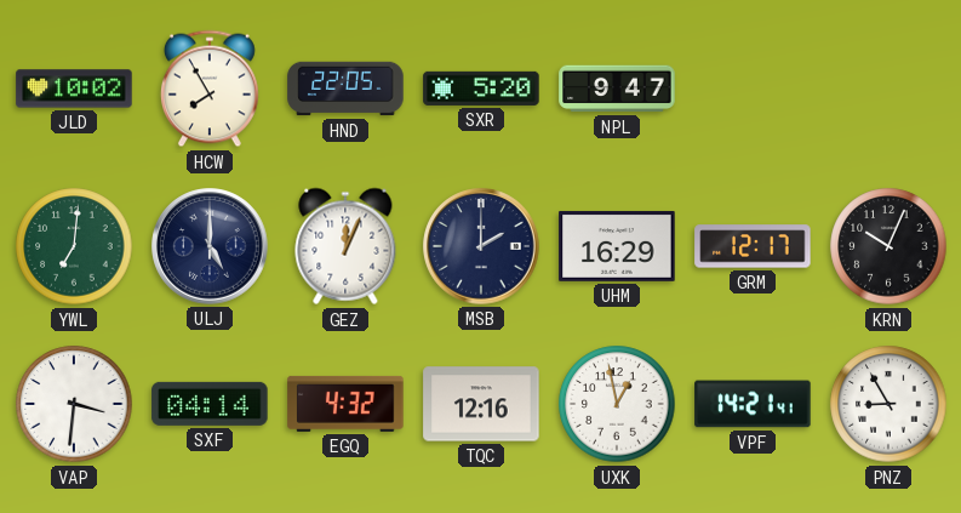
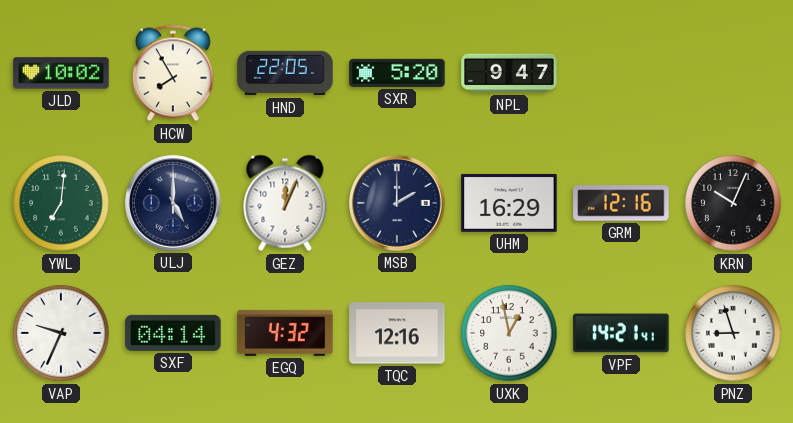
GRM: 12:17 -> 12:16 (621, 203)
VAP: 3:31 -> 9:34 (61, 333)
PNZ: 8:55 -> 8:57 (733, 333)
